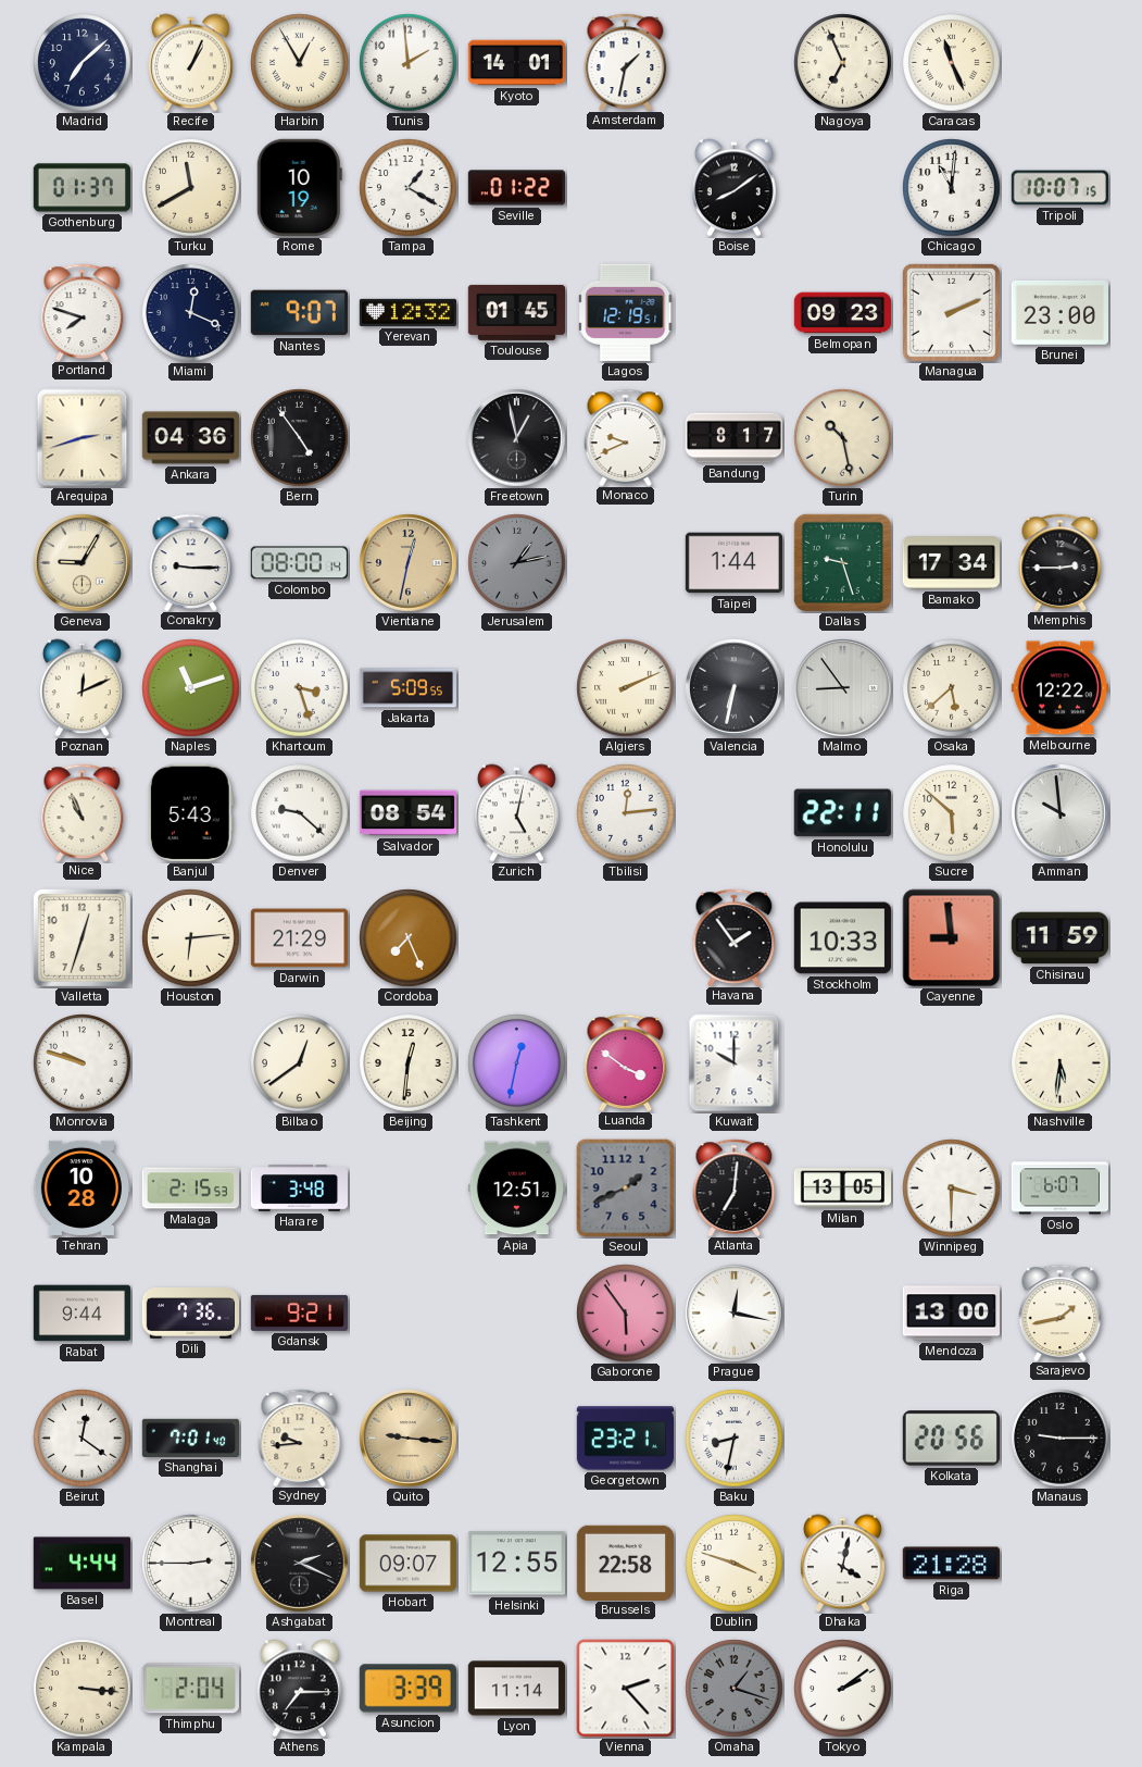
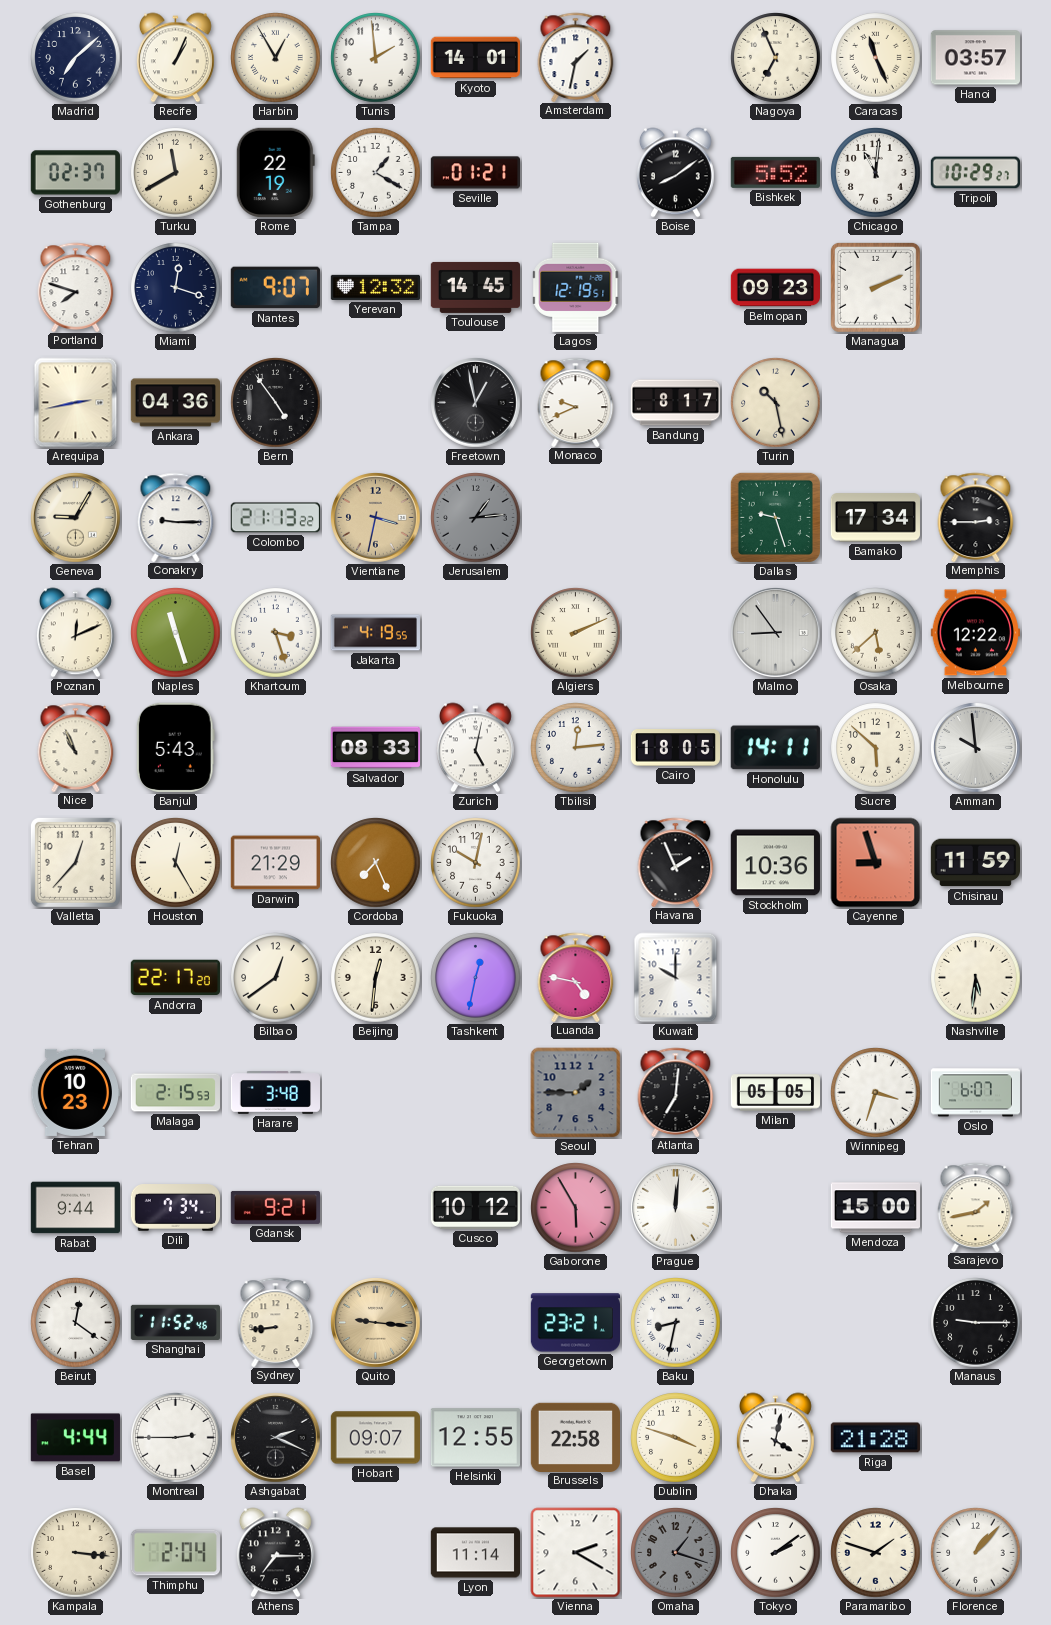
Hanoi: none -> 03:57 (975, 58)
Gothenburg: 01:37 -> 02:37 (75, 173)
Rome: 10:19 -> 22:19 (275, 172)
Seville: 01:22 -> 01:21 (475, 173)
Bishkek: none -> 5:52 (775, 172)
Tripoli: 10:07 -> 10:29 (975, 173)
Miami: 12:19 -> 12:18 (176, 288)
Toulouse: 01:45 -> 14:45 (475, 287)
Brunei: 23:00 -> none (1059, 312)
Arequipa: 2:42 -> 2:43 (76, 403)
Colombo: 08:00 -> 21:13 (275, 518)
Vientiane: 12:32 -> 3:32 (376, 518)
Jerusalem: 1:13 -> 1:14 (476, 518)
Taipei: 1:44 -> none (733, 563)
Naples: 11:12 -> 11:27 (176, 633)
Jakarta: 5:09 -> 4:19 (375, 633)
Valencia: 6:32 -> none (735, 688)
Denver: 9:22 -> none (300, 813)
Salvador: 08:54 -> 08:33 (375, 748)
Cairo: none -> 18:05 (675, 748)
Honolulu: 22:11 -> 14:11 (775, 748)
Valletta: 12:33 -> 12:37 (75, 862)
Houston: 6:14 -> 12:25 (176, 863)
Fukuoka: none -> 10:02 (476, 863)
Havana: 1:54 -> 1:56 (676, 862)
Stockholm: 10:33 -> 10:36 (775, 863)
Cayenne: 8:59 -> 8:57 (876, 863)
Monrovia: 9:48 -> none (83, 1063)
Andorra: none -> 22:17 (175, 978)
Luanda: 3:51 -> 4:47 (576, 977)
Tehran: 10:28 -> 10:23 (74, 1092)
Apia: 12:51 -> none (516, 1189)
Seoul: 1:41 -> 1:45 (576, 1093)
Milan: 13:05 -> 05:05 (775, 1093)
Winnipeg: 3:30 -> 3:33 (876, 1093)
Dili: 7:36 -> 7:34 (175, 1208)
Cusco: none -> 10:12 (475, 1207)
Gaborone: 5:54 -> 5:55 (576, 1208)
Prague: 12:17 -> 12:01 (676, 1208)
Mendoza: 13:00 -> 15:00 (875, 1208)
Shanghai: 7:01 -> 11:52 (175, 1322)
Sydney: 9:44 -> 8:44 (276, 1322)
Kolkata: 20:56 -> none (951, 1439)
Asuncion: 3:39 -> none (407, 1689)
Vienna: 2:23 -> 2:20 (576, 1553)
Paramaribo: none -> 1:48 (876, 1553)
Florence: none -> 1:07 (976, 1553)
